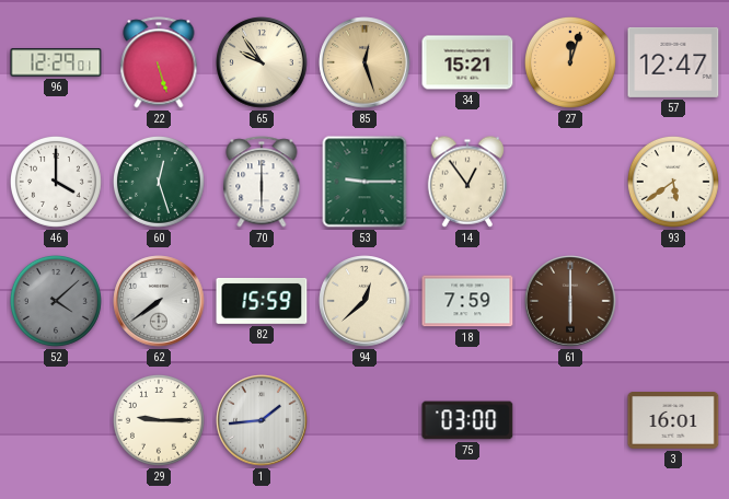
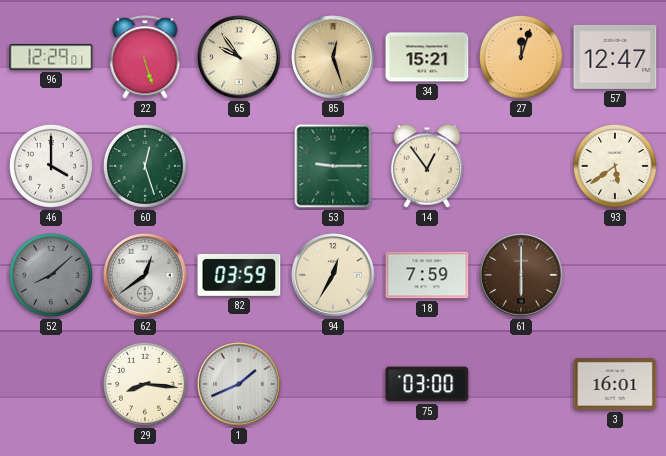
70: 6:00 -> none (262, 182)
52: 4:08 -> 8:08 (51, 275)
62: 7:39 -> 12:39 (145, 275)
82: 15:59 -> 03:59 (239, 275)
94: 12:38 -> 12:35 (333, 275)
29: 9:15 -> 8:16 (145, 384)
1: 1:44 -> 1:41 (239, 384)
